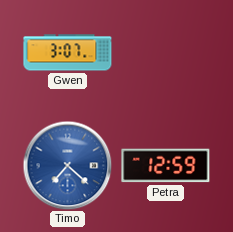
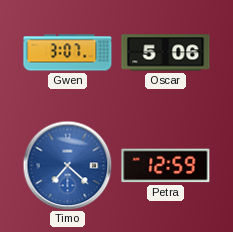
Oscar: none -> 5:06 (166, 53)
